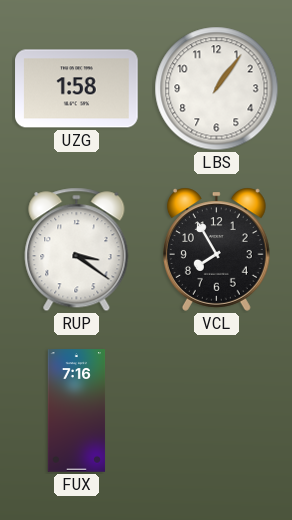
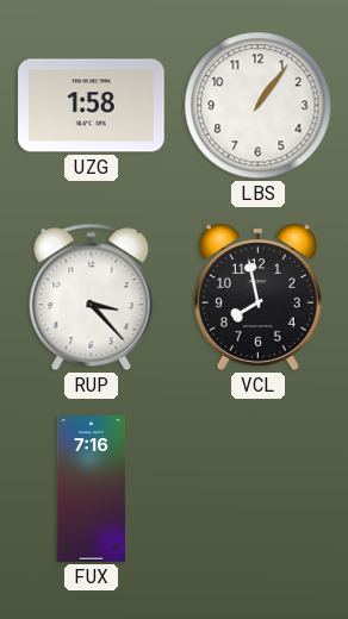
RUP: 3:21 -> 3:23 (92, 298)
VCL: 7:55 -> 7:58 (257, 296)
